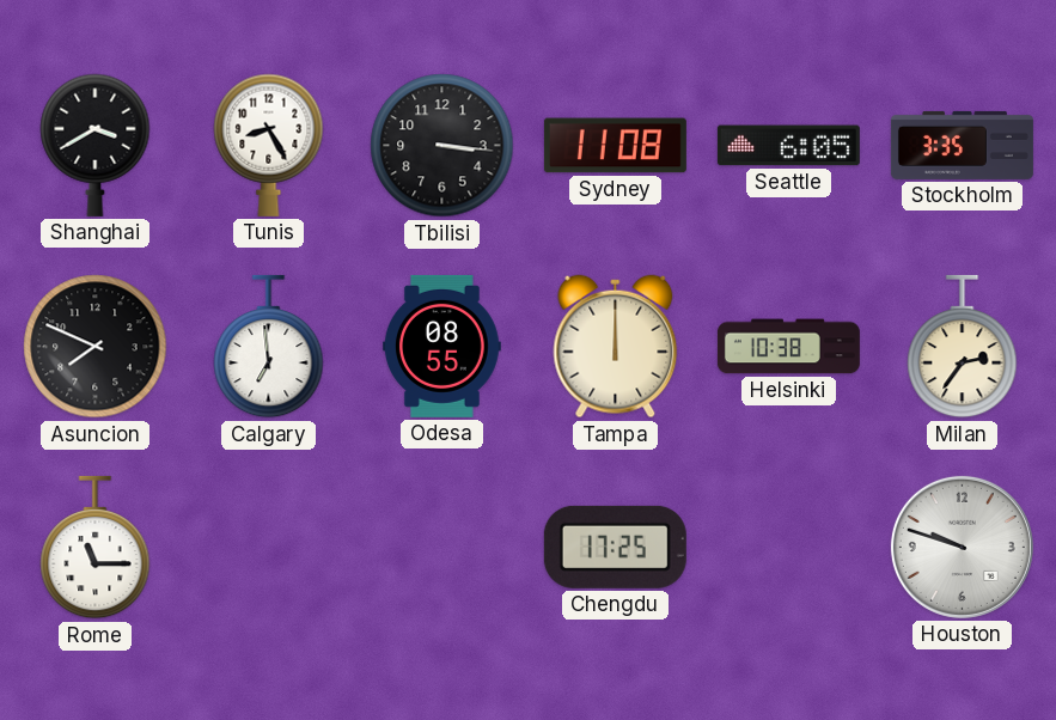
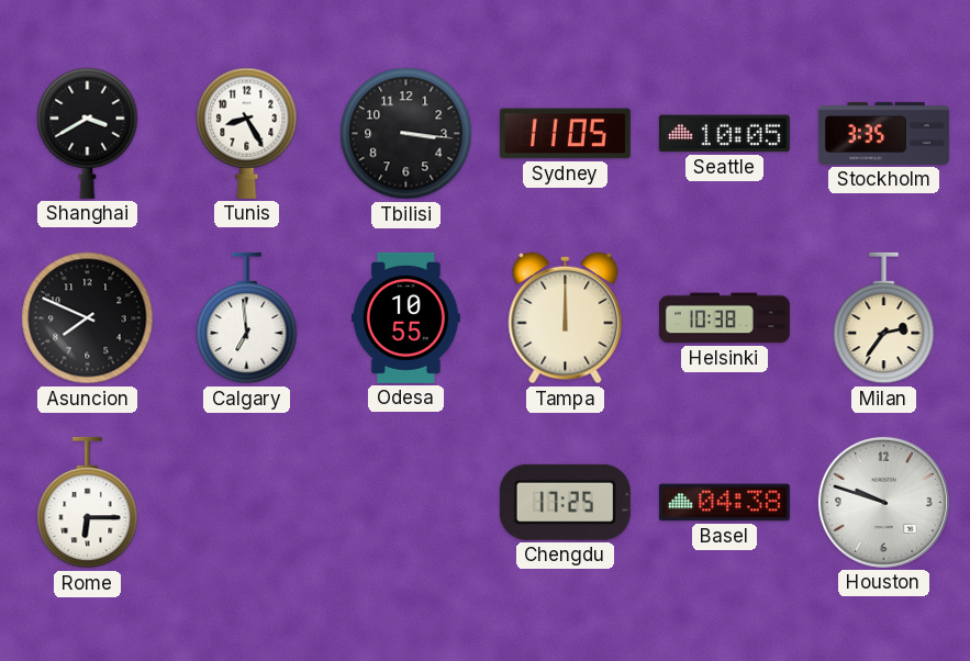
Sydney: 11:08 -> 11:05 (565, 134)
Seattle: 6:05 -> 10:05 (724, 134)
Odesa: 08:55 -> 10:55 (406, 317)
Rome: 11:15 -> 6:15 (88, 503)
Basel: none -> 04:38 (724, 503)
